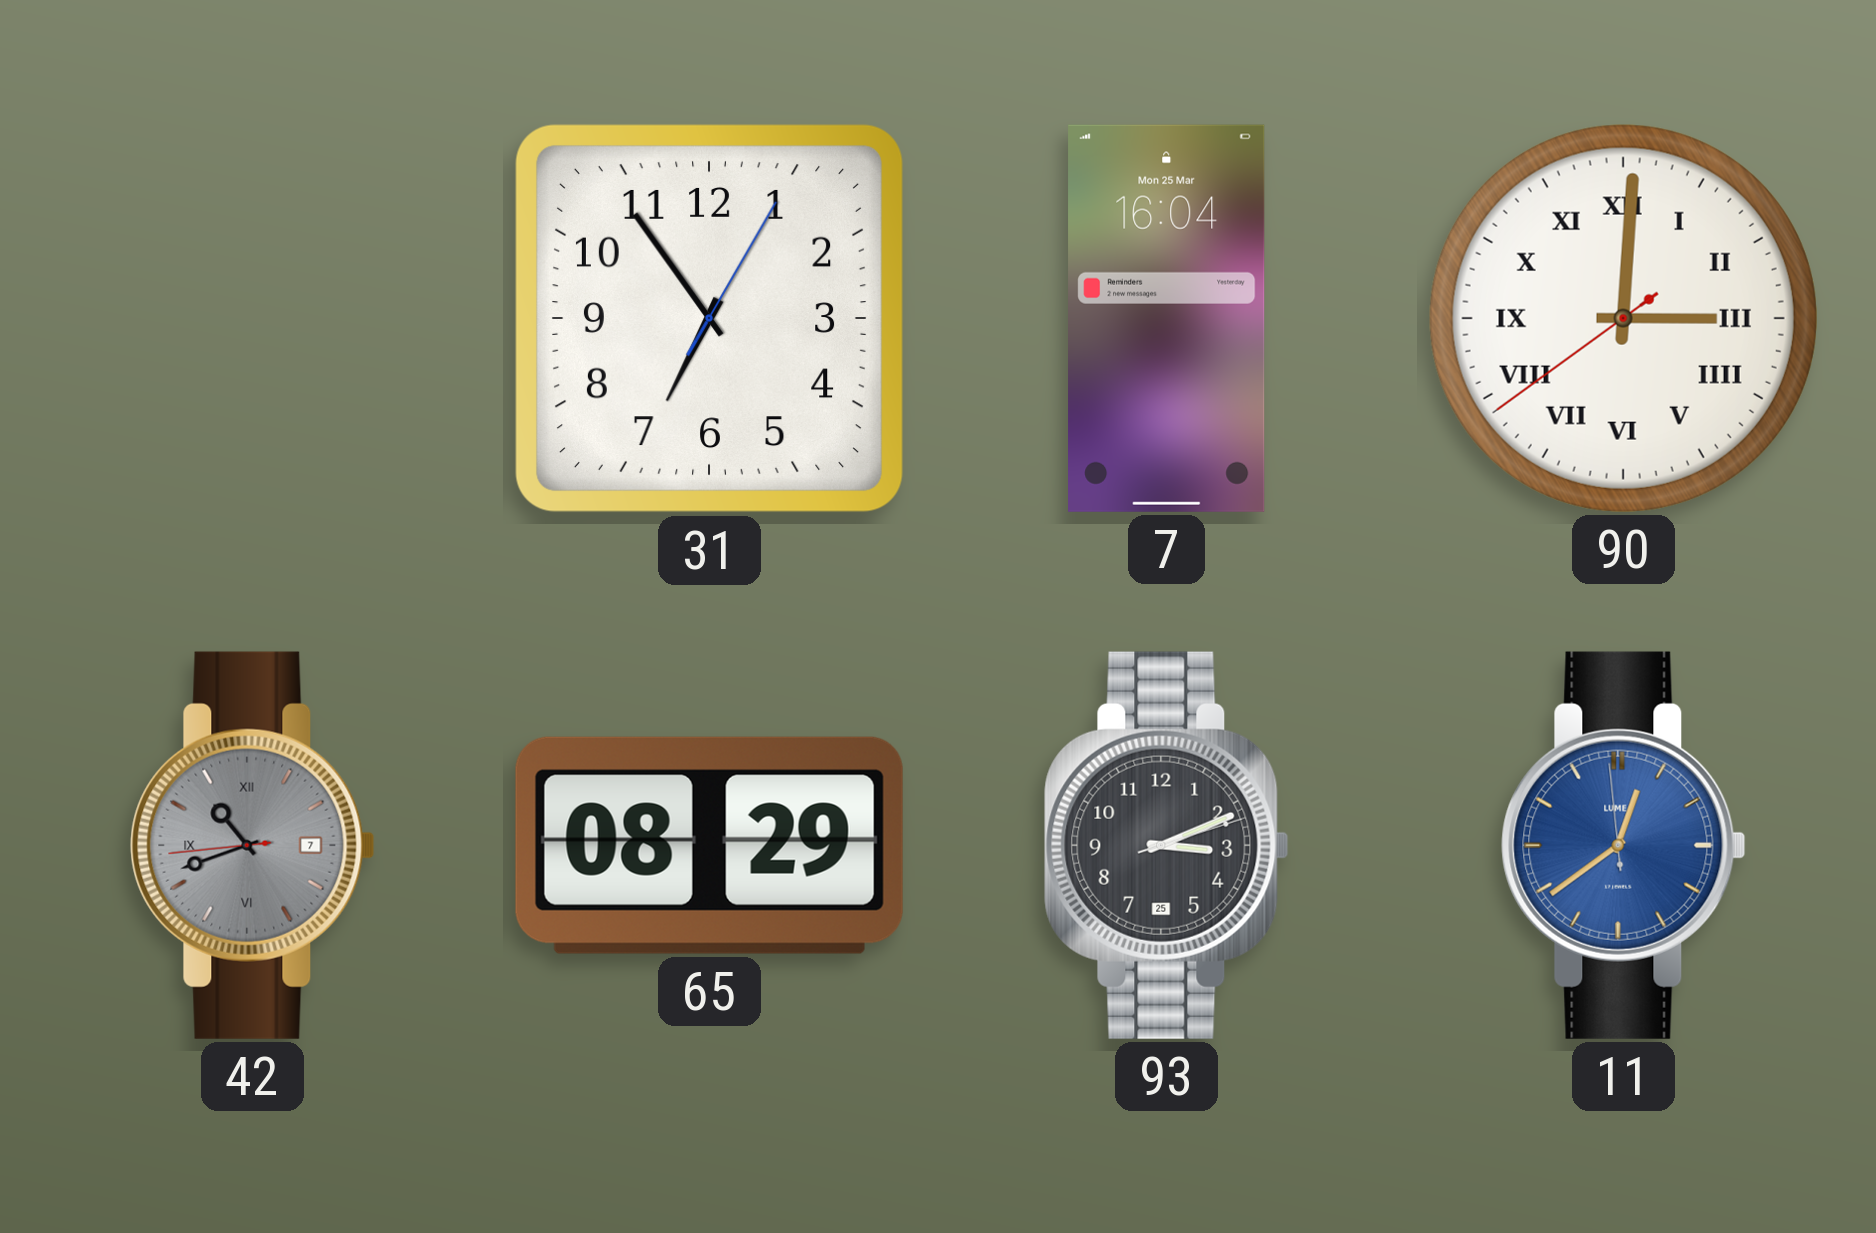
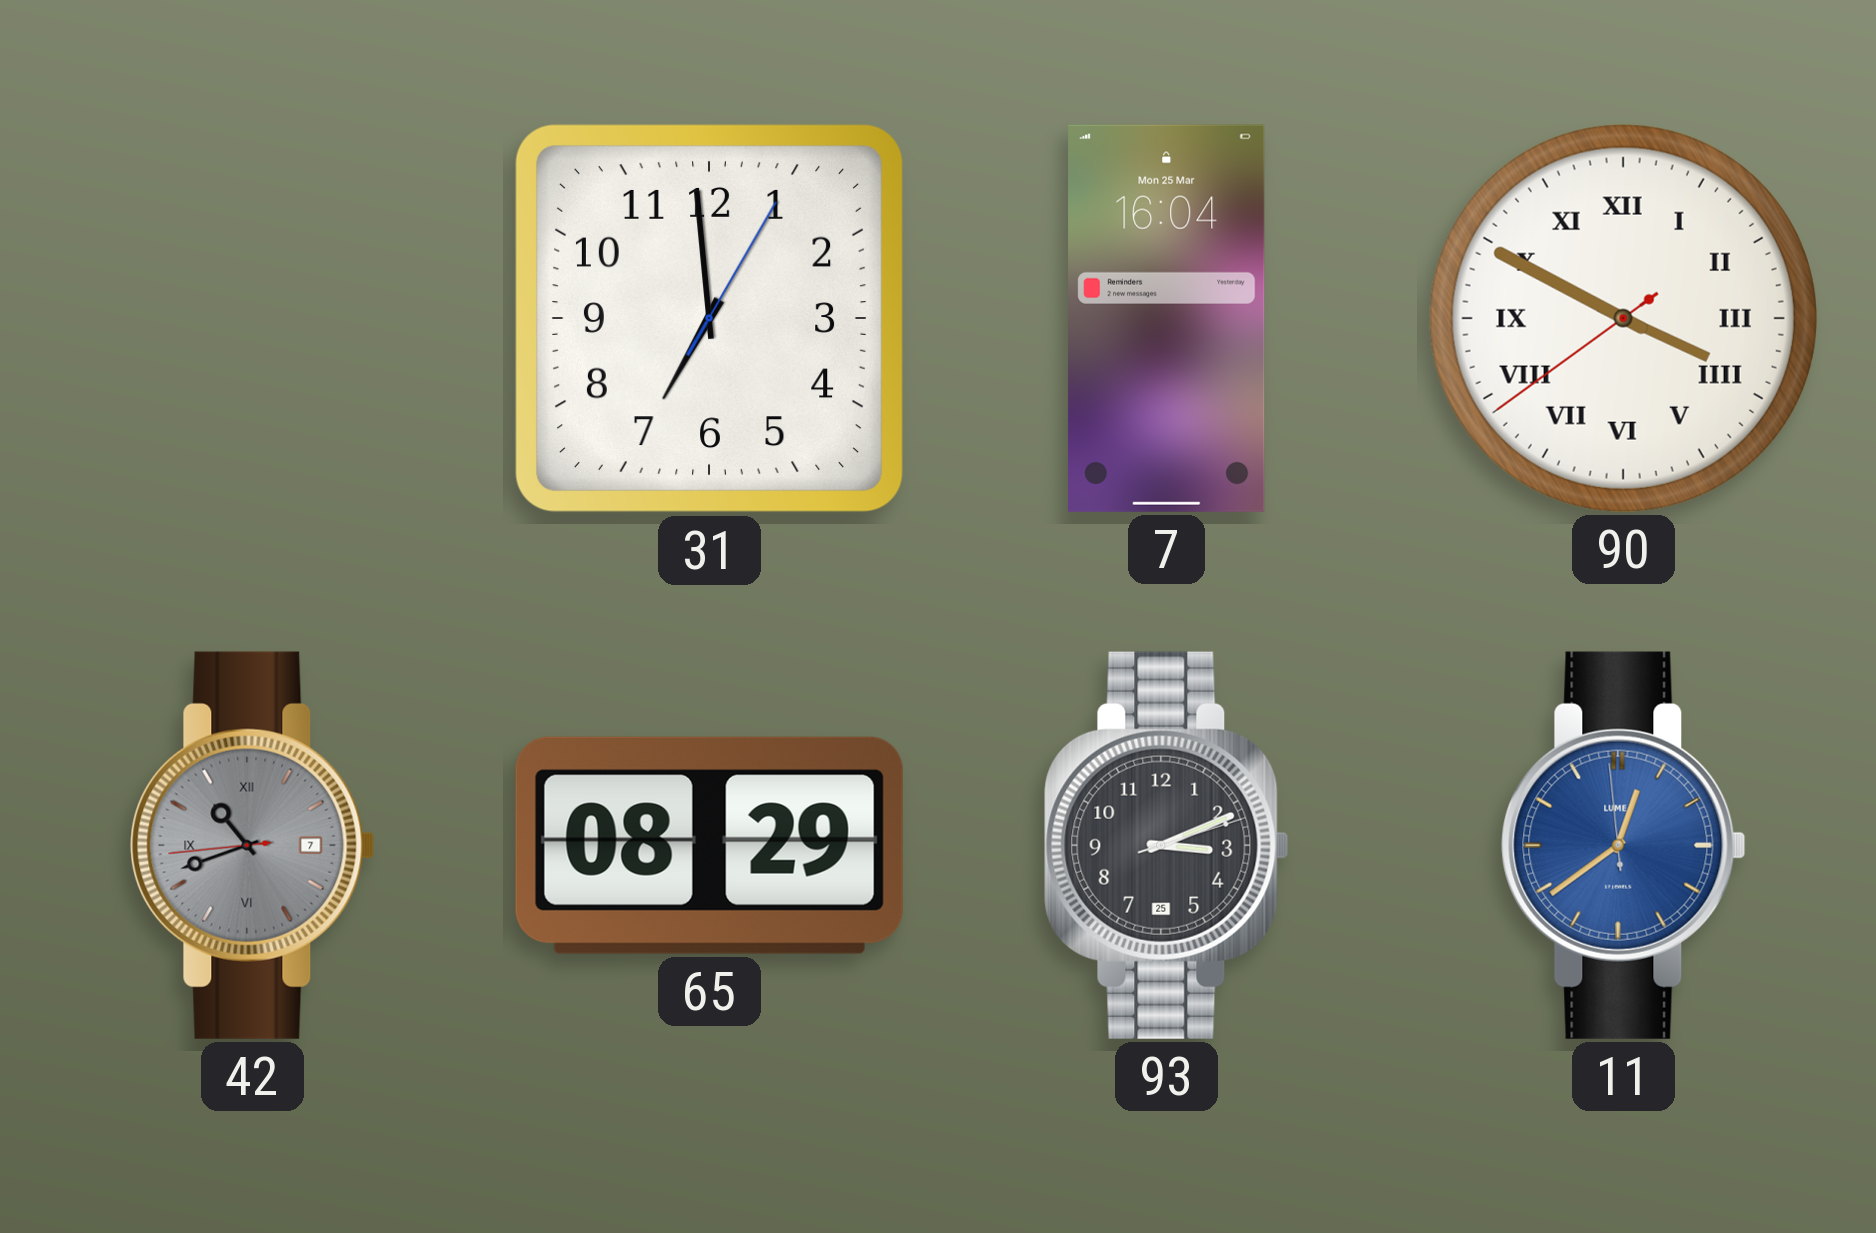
31: 6:54 -> 6:59 (709, 318)
90: 3:00 -> 3:49 (1623, 318)
